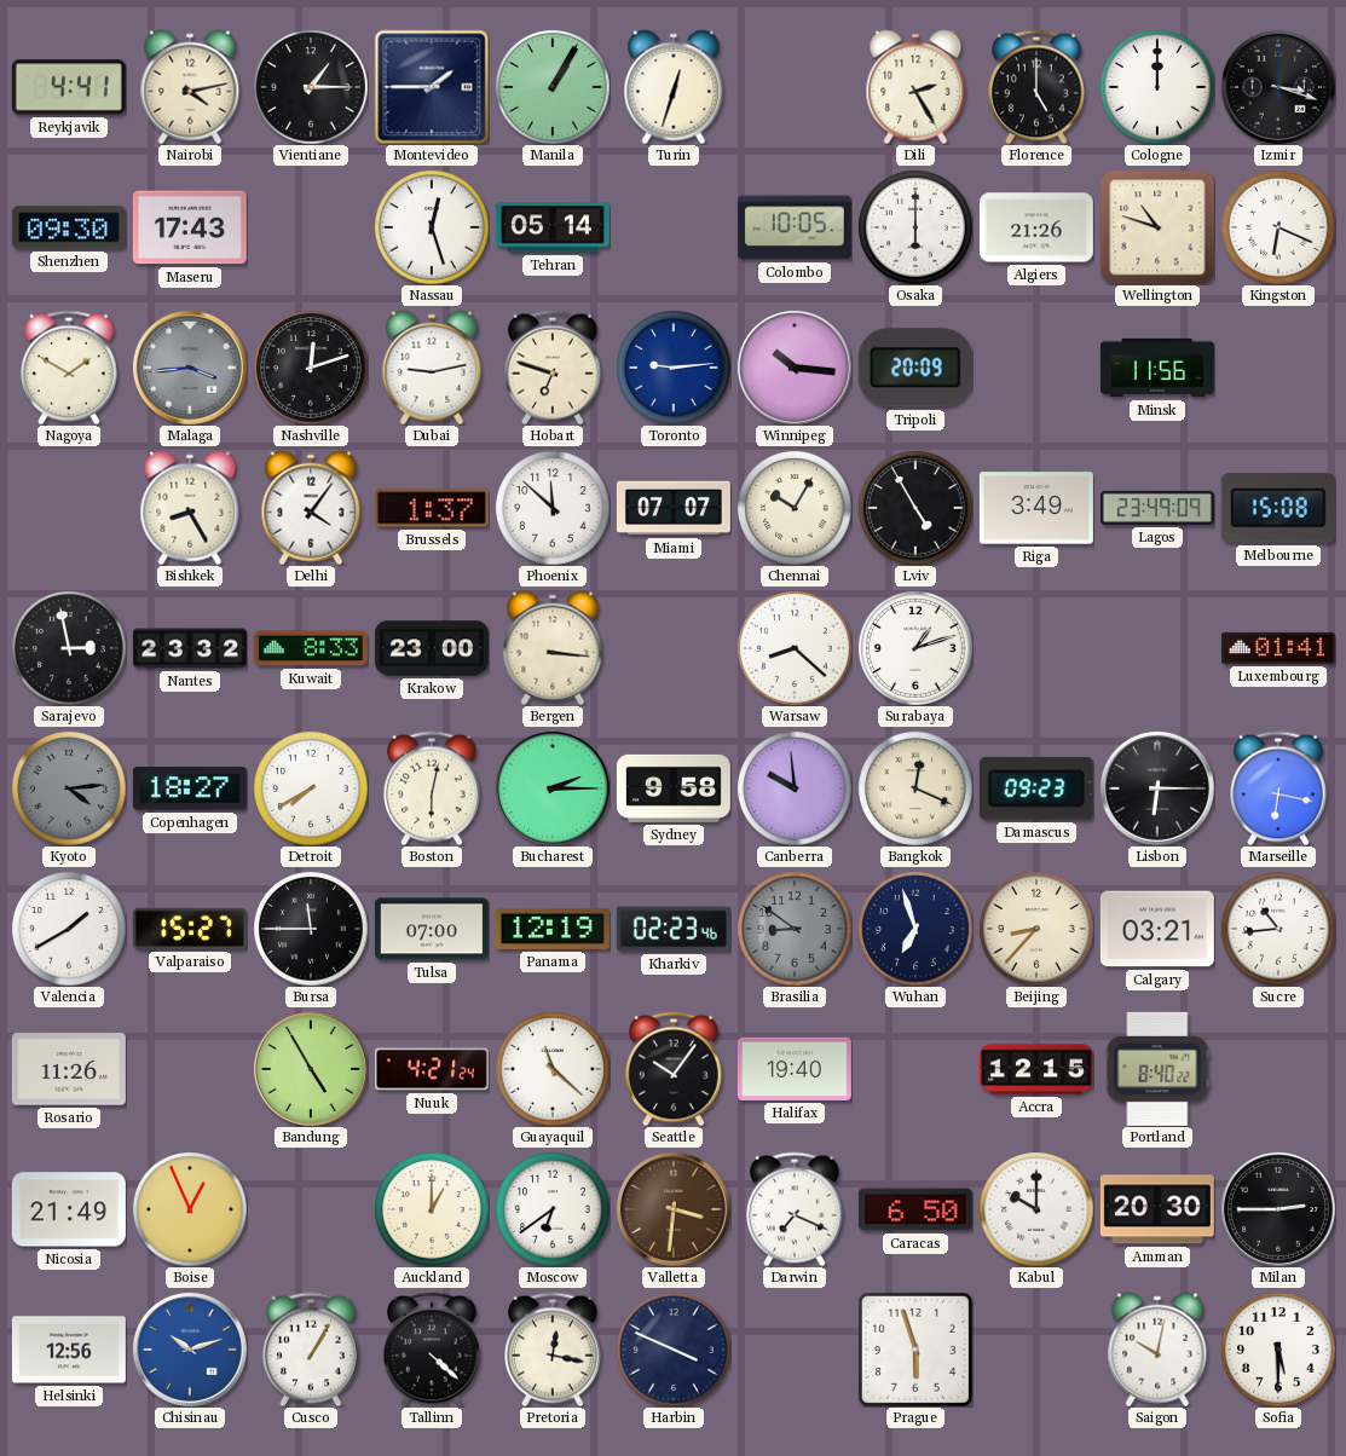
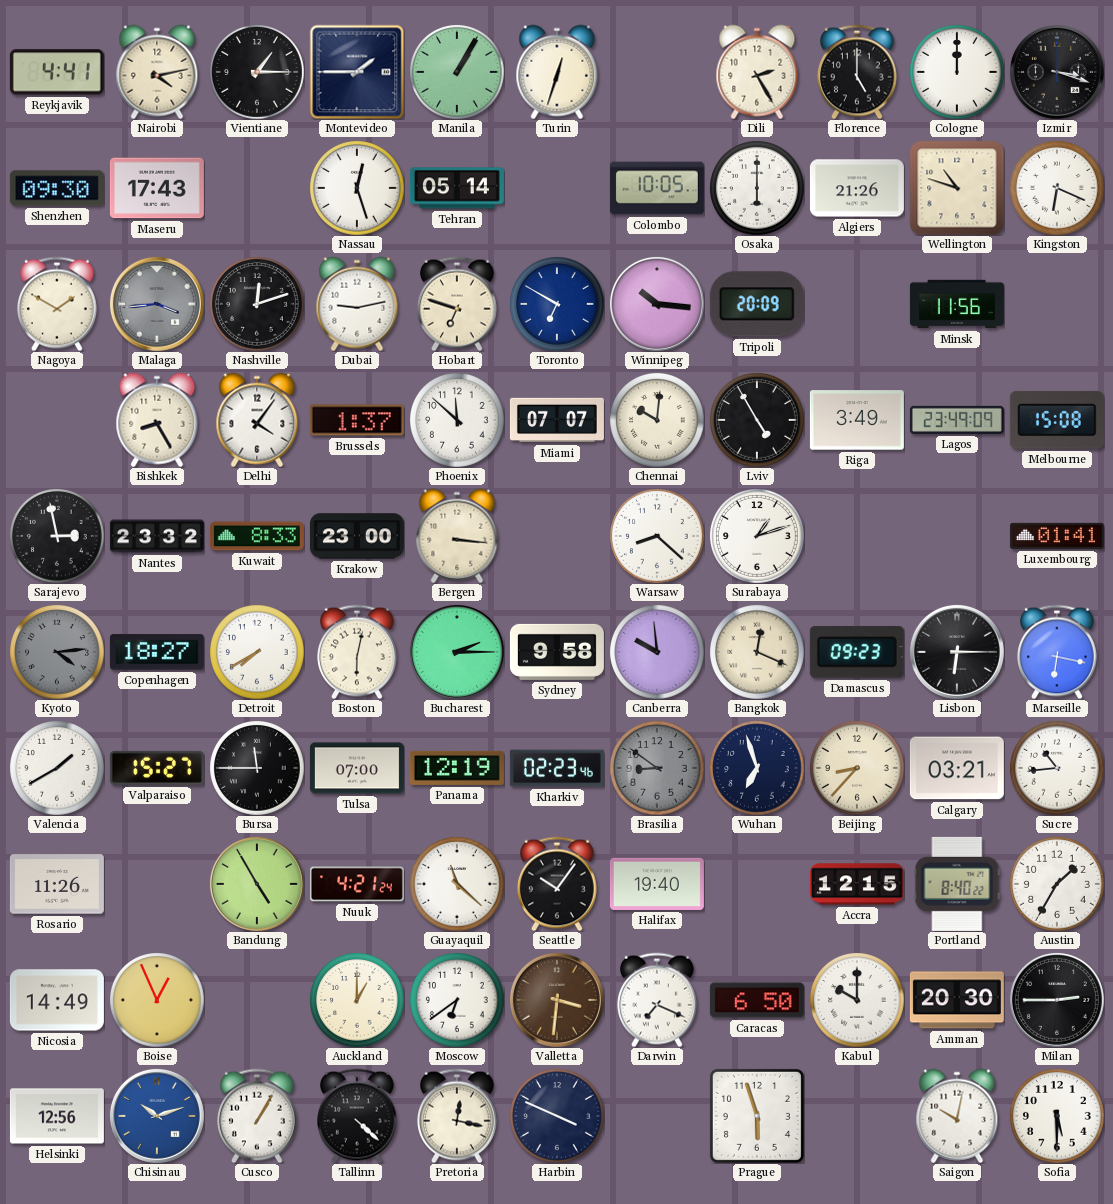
Toronto: 9:14 -> 6:50 (557, 304)
Chennai: 10:05 -> 10:01 (657, 420)
Austin: none -> 1:35 (1057, 884)
Nicosia: 21:49 -> 14:49 (57, 1000)
